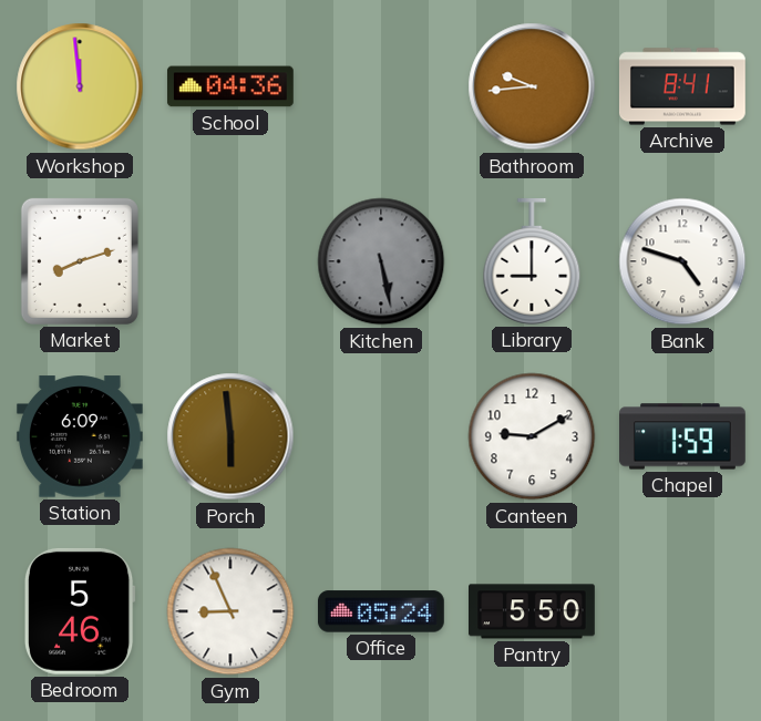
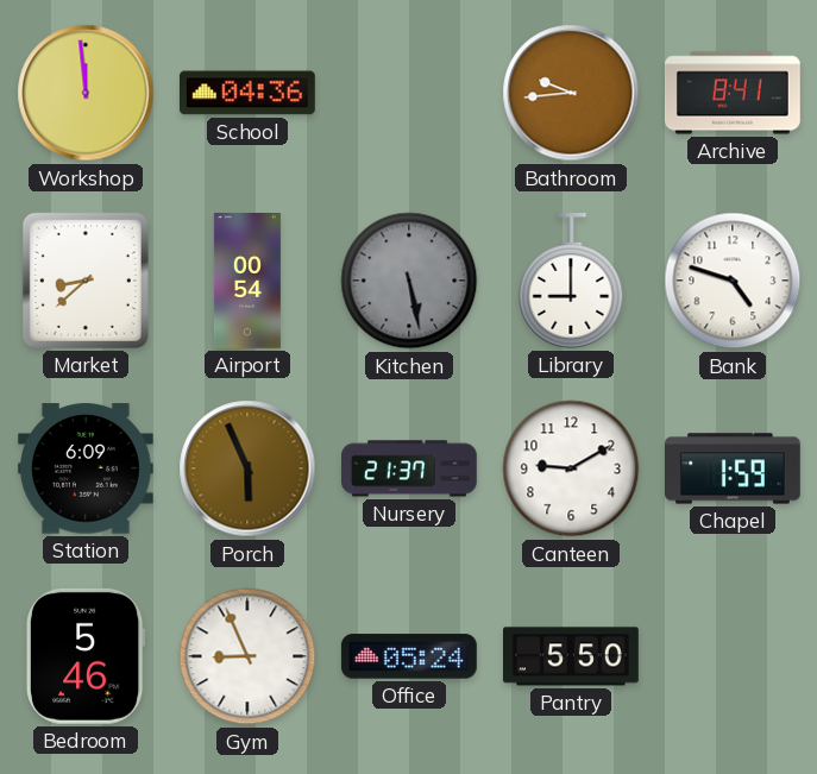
Market: 8:12 -> 8:38 (86, 281)
Airport: none -> 00:54 (247, 282)
Porch: 5:59 -> 5:56 (247, 468)
Nursery: none -> 21:37 (410, 468)
